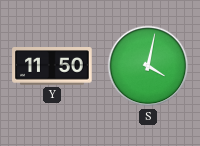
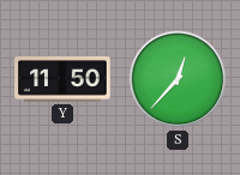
S: 4:02 -> 12:37 (178, 79)
